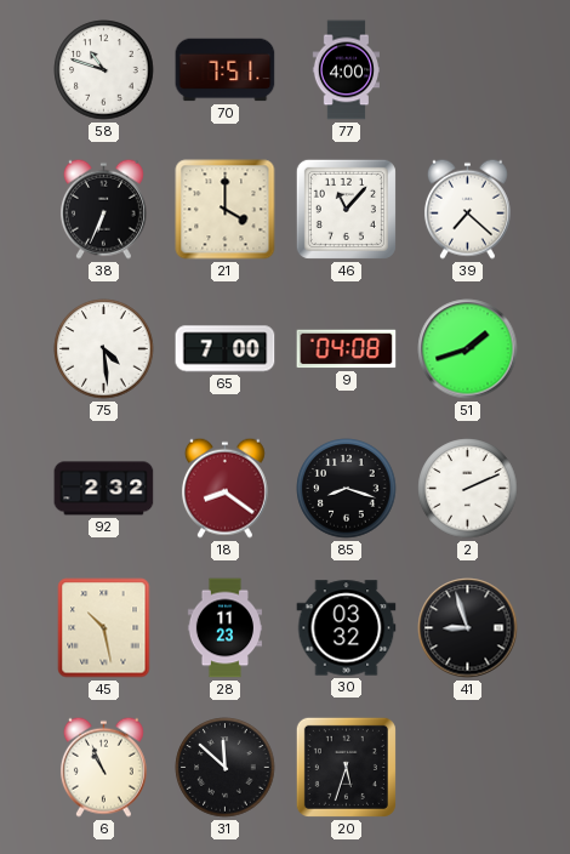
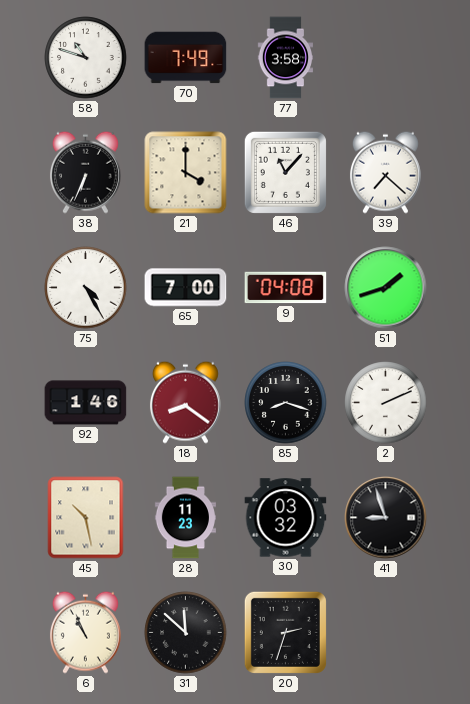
70: 7:51 -> 7:49 (186, 58)
77: 4:00 -> 3:58 (285, 58)
75: 4:29 -> 4:25 (86, 288)
92: 2:32 -> 1:46 (86, 403)
20: 5:33 -> 2:33 (285, 632)
